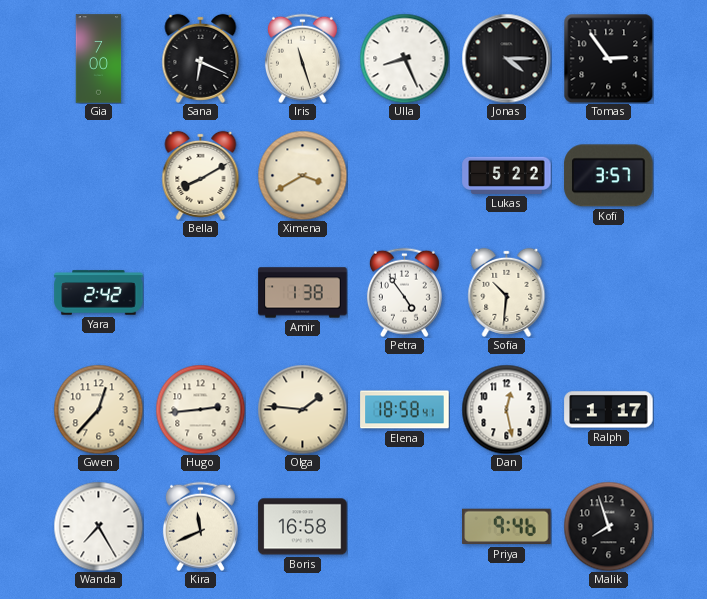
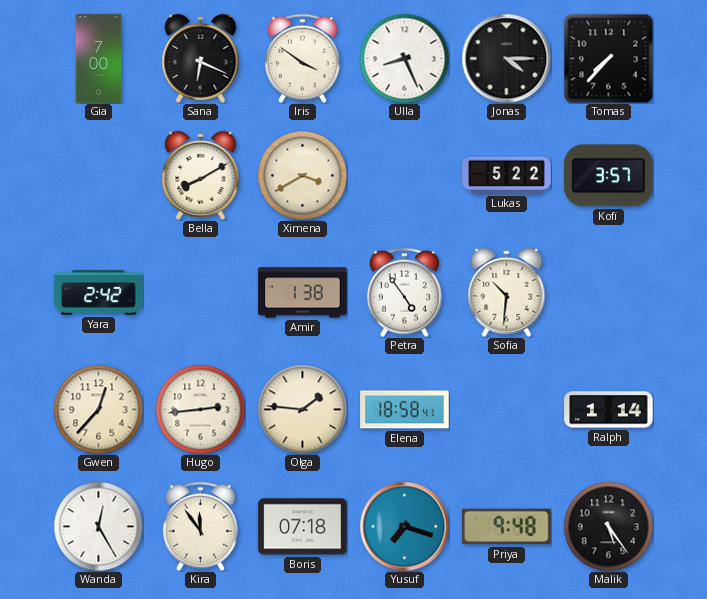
Iris: 11:27 -> 3:51 (302, 58)
Tomas: 2:54 -> 7:37 (608, 58)
Dan: 12:28 -> none (506, 409)
Ralph: 1:17 -> 1:14 (609, 410)
Wanda: 7:25 -> 12:25 (98, 526)
Kira: 11:41 -> 11:54 (200, 526)
Boris: 16:58 -> 07:18 (303, 527)
Yusuf: none -> 7:18 (404, 526)
Priya: 9:46 -> 9:48 (507, 527)
Malik: 7:57 -> 5:24 (608, 526)
